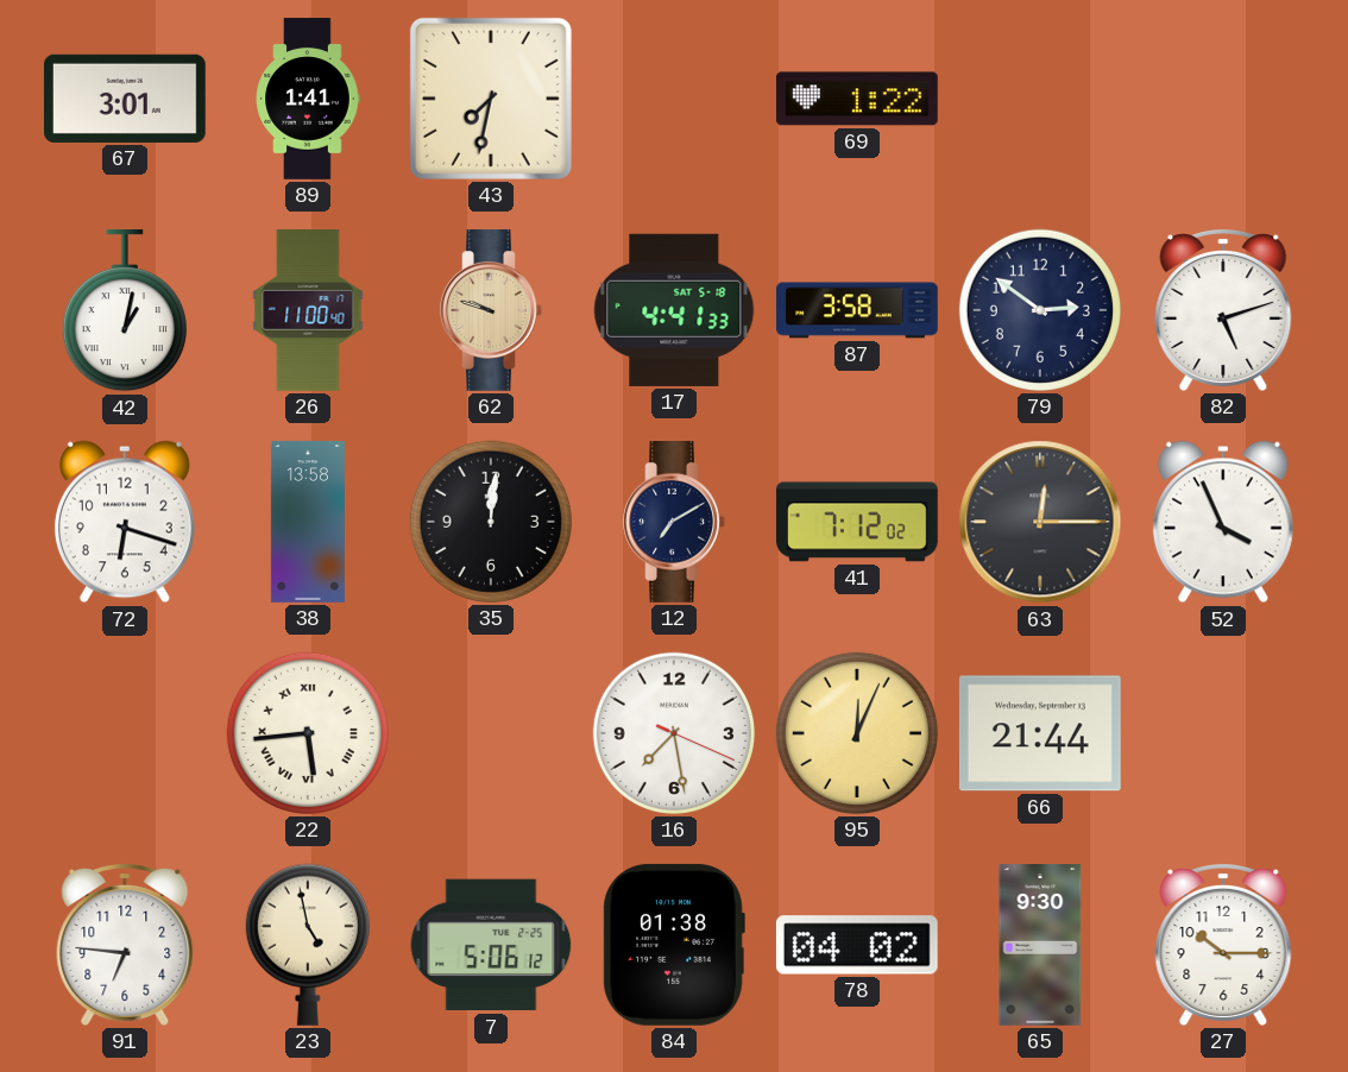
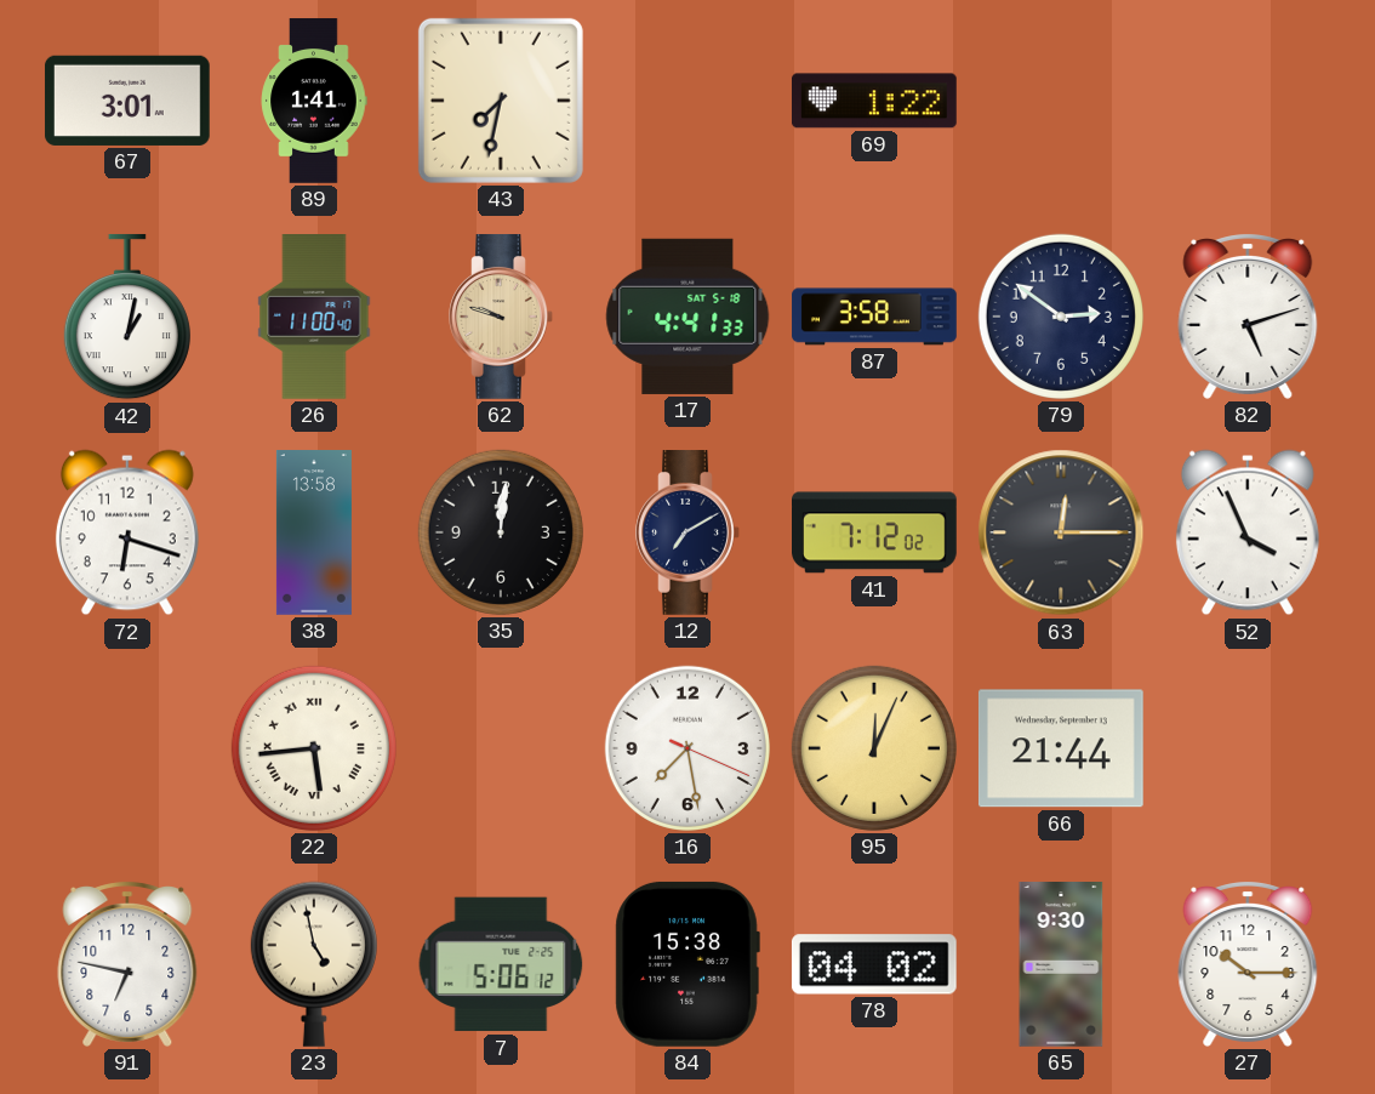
91: 6:46 -> 6:47 (127, 964)
84: 01:38 -> 15:38 (687, 964)
